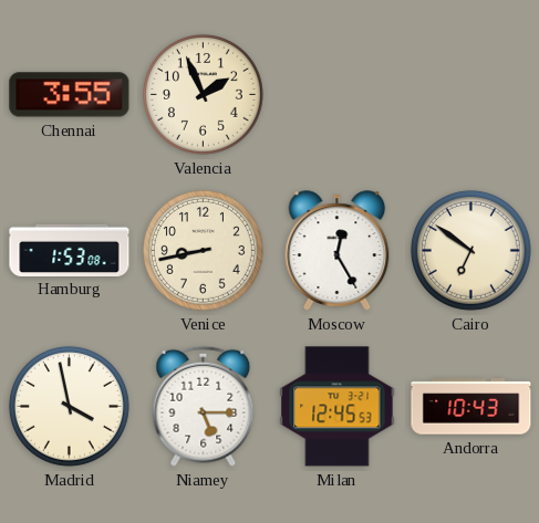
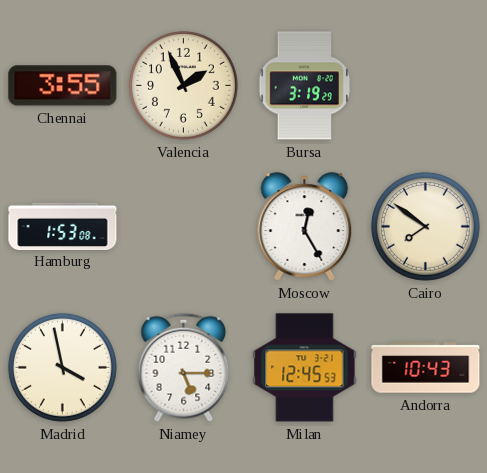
Bursa: none -> 3:19 (305, 86)
Venice: 8:43 -> none (203, 250)
Cairo: 6:51 -> 7:51 (425, 226)
